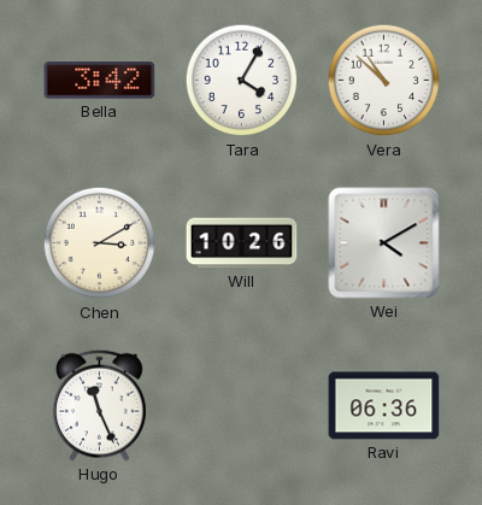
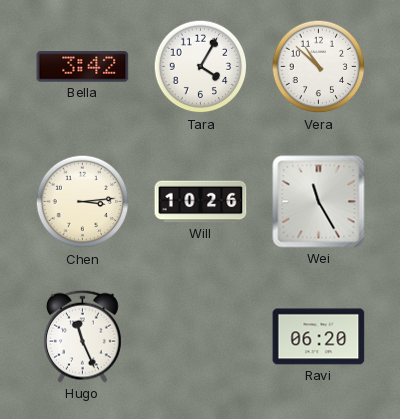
Chen: 3:10 -> 3:14 (83, 202)
Wei: 4:10 -> 11:25 (319, 202)
Ravi: 06:36 -> 06:20 (319, 337)
